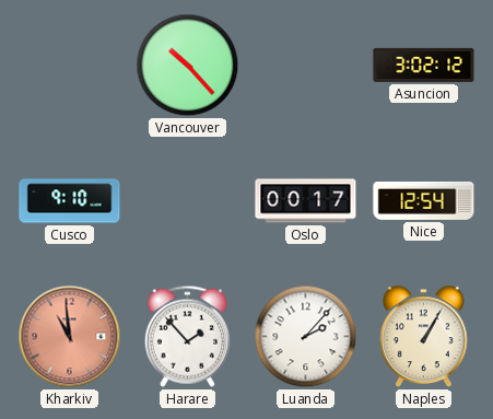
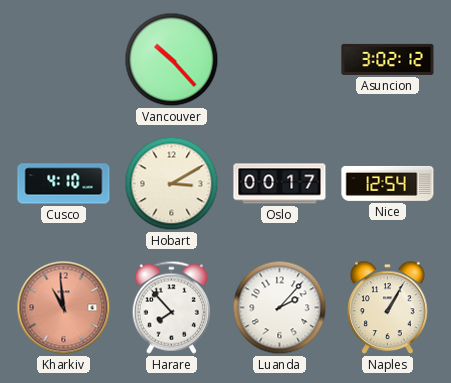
Cusco: 9:10 -> 4:10 (64, 184)
Hobart: none -> 3:10 (172, 184)
Harare: 1:53 -> 7:53 (171, 307)
